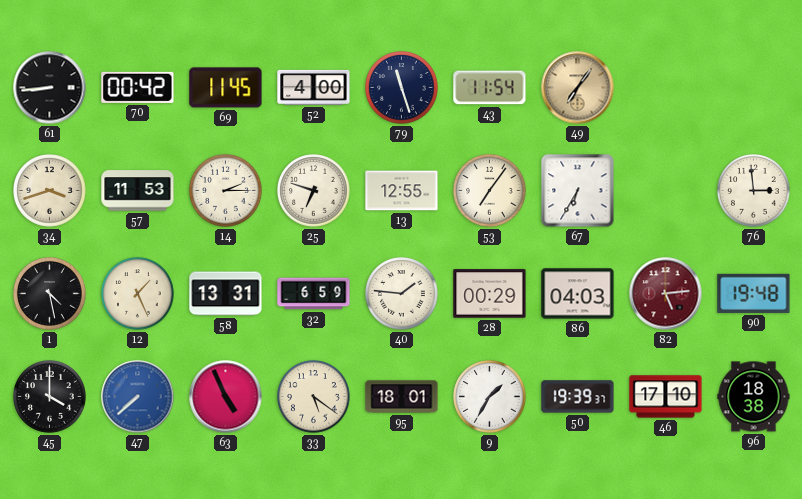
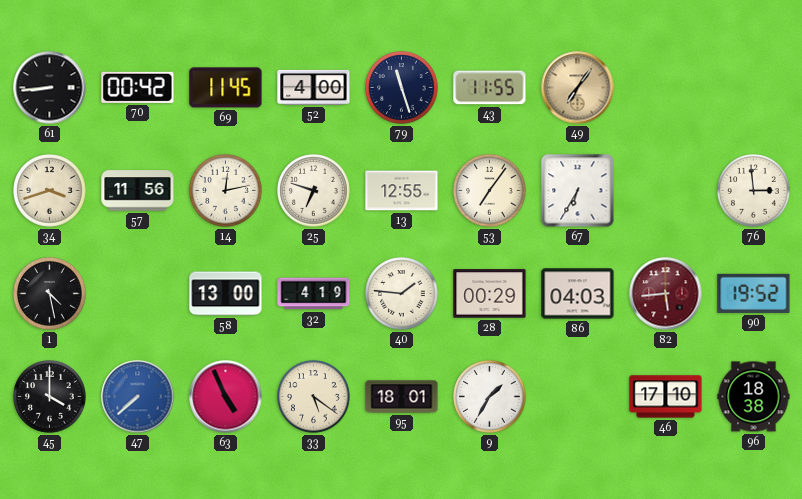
43: 11:54 -> 11:55 (490, 88)
57: 11:53 -> 11:56 (138, 191)
14: 2:15 -> 12:13 (226, 191)
12: 1:26 -> none (138, 294)
58: 13:31 -> 13:00 (226, 294)
32: 6:59 -> 4:19 (314, 294)
82: 5:14 -> 5:44 (666, 294)
90: 19:48 -> 19:52 (754, 293)
50: 19:39 -> none (578, 397)
